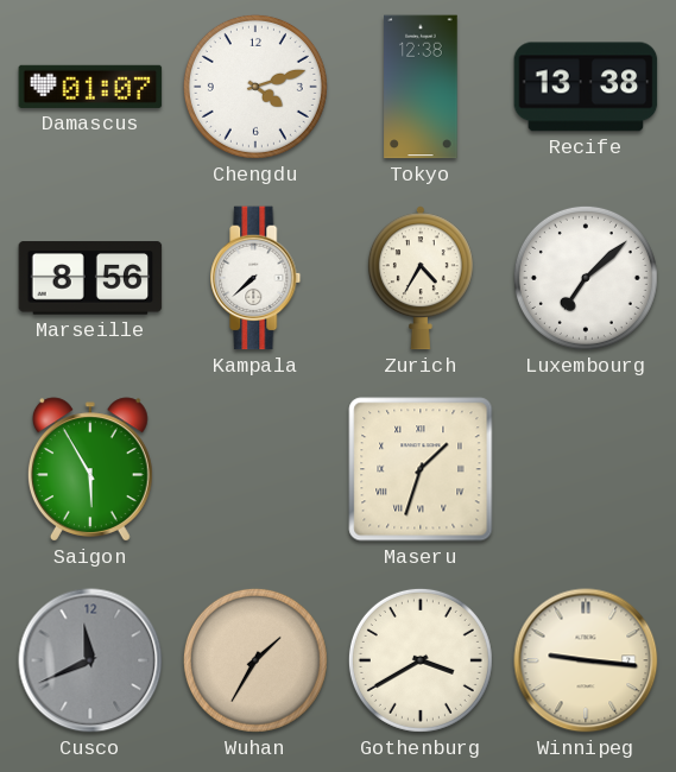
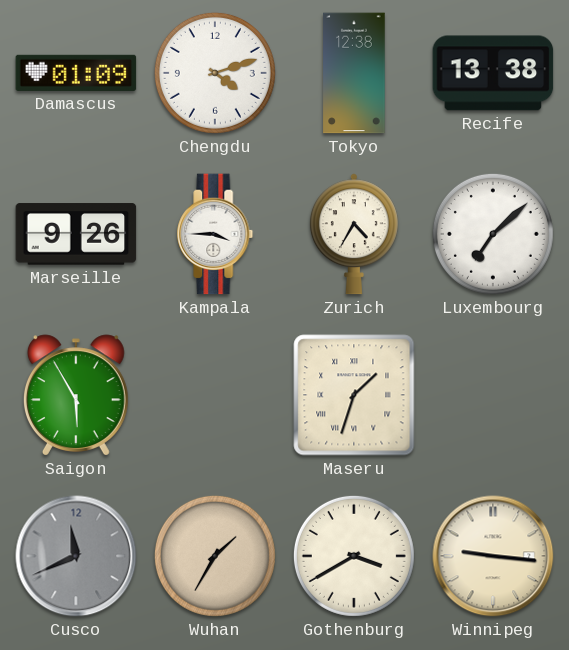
Damascus: 01:07 -> 01:09 (76, 73)
Marseille: 8:56 -> 9:26 (76, 234)
Kampala: 7:38 -> 3:45 (215, 234)
